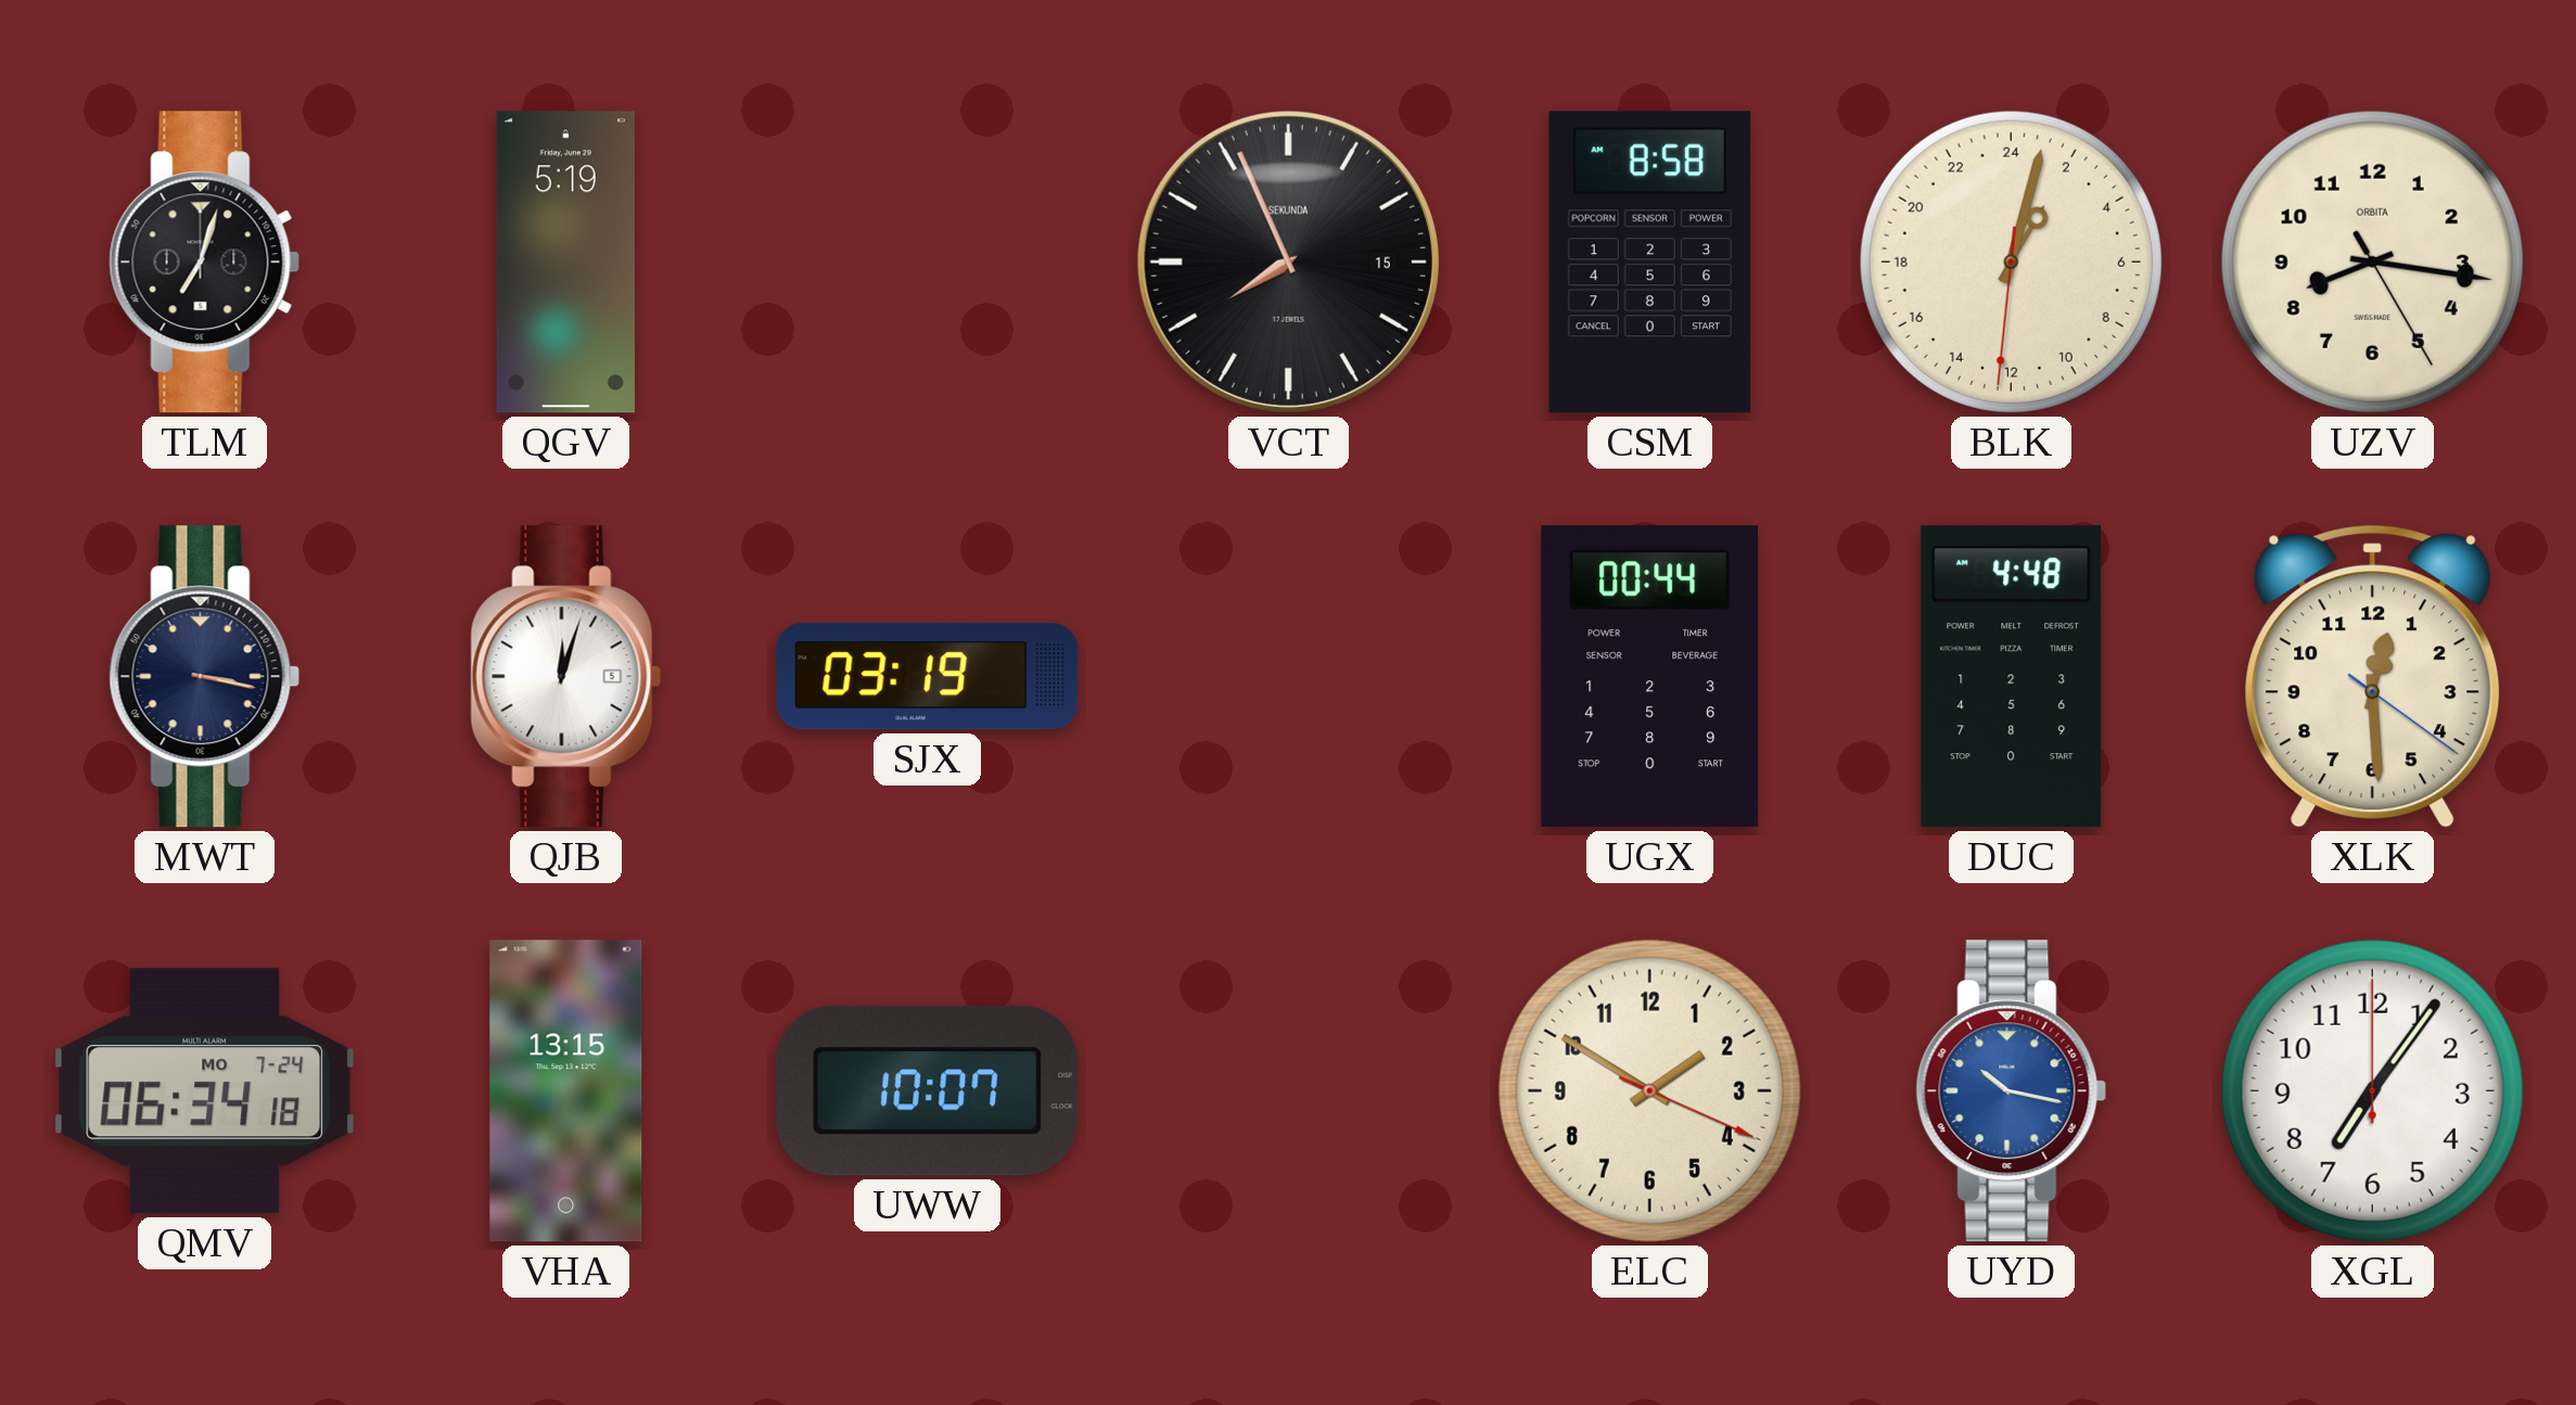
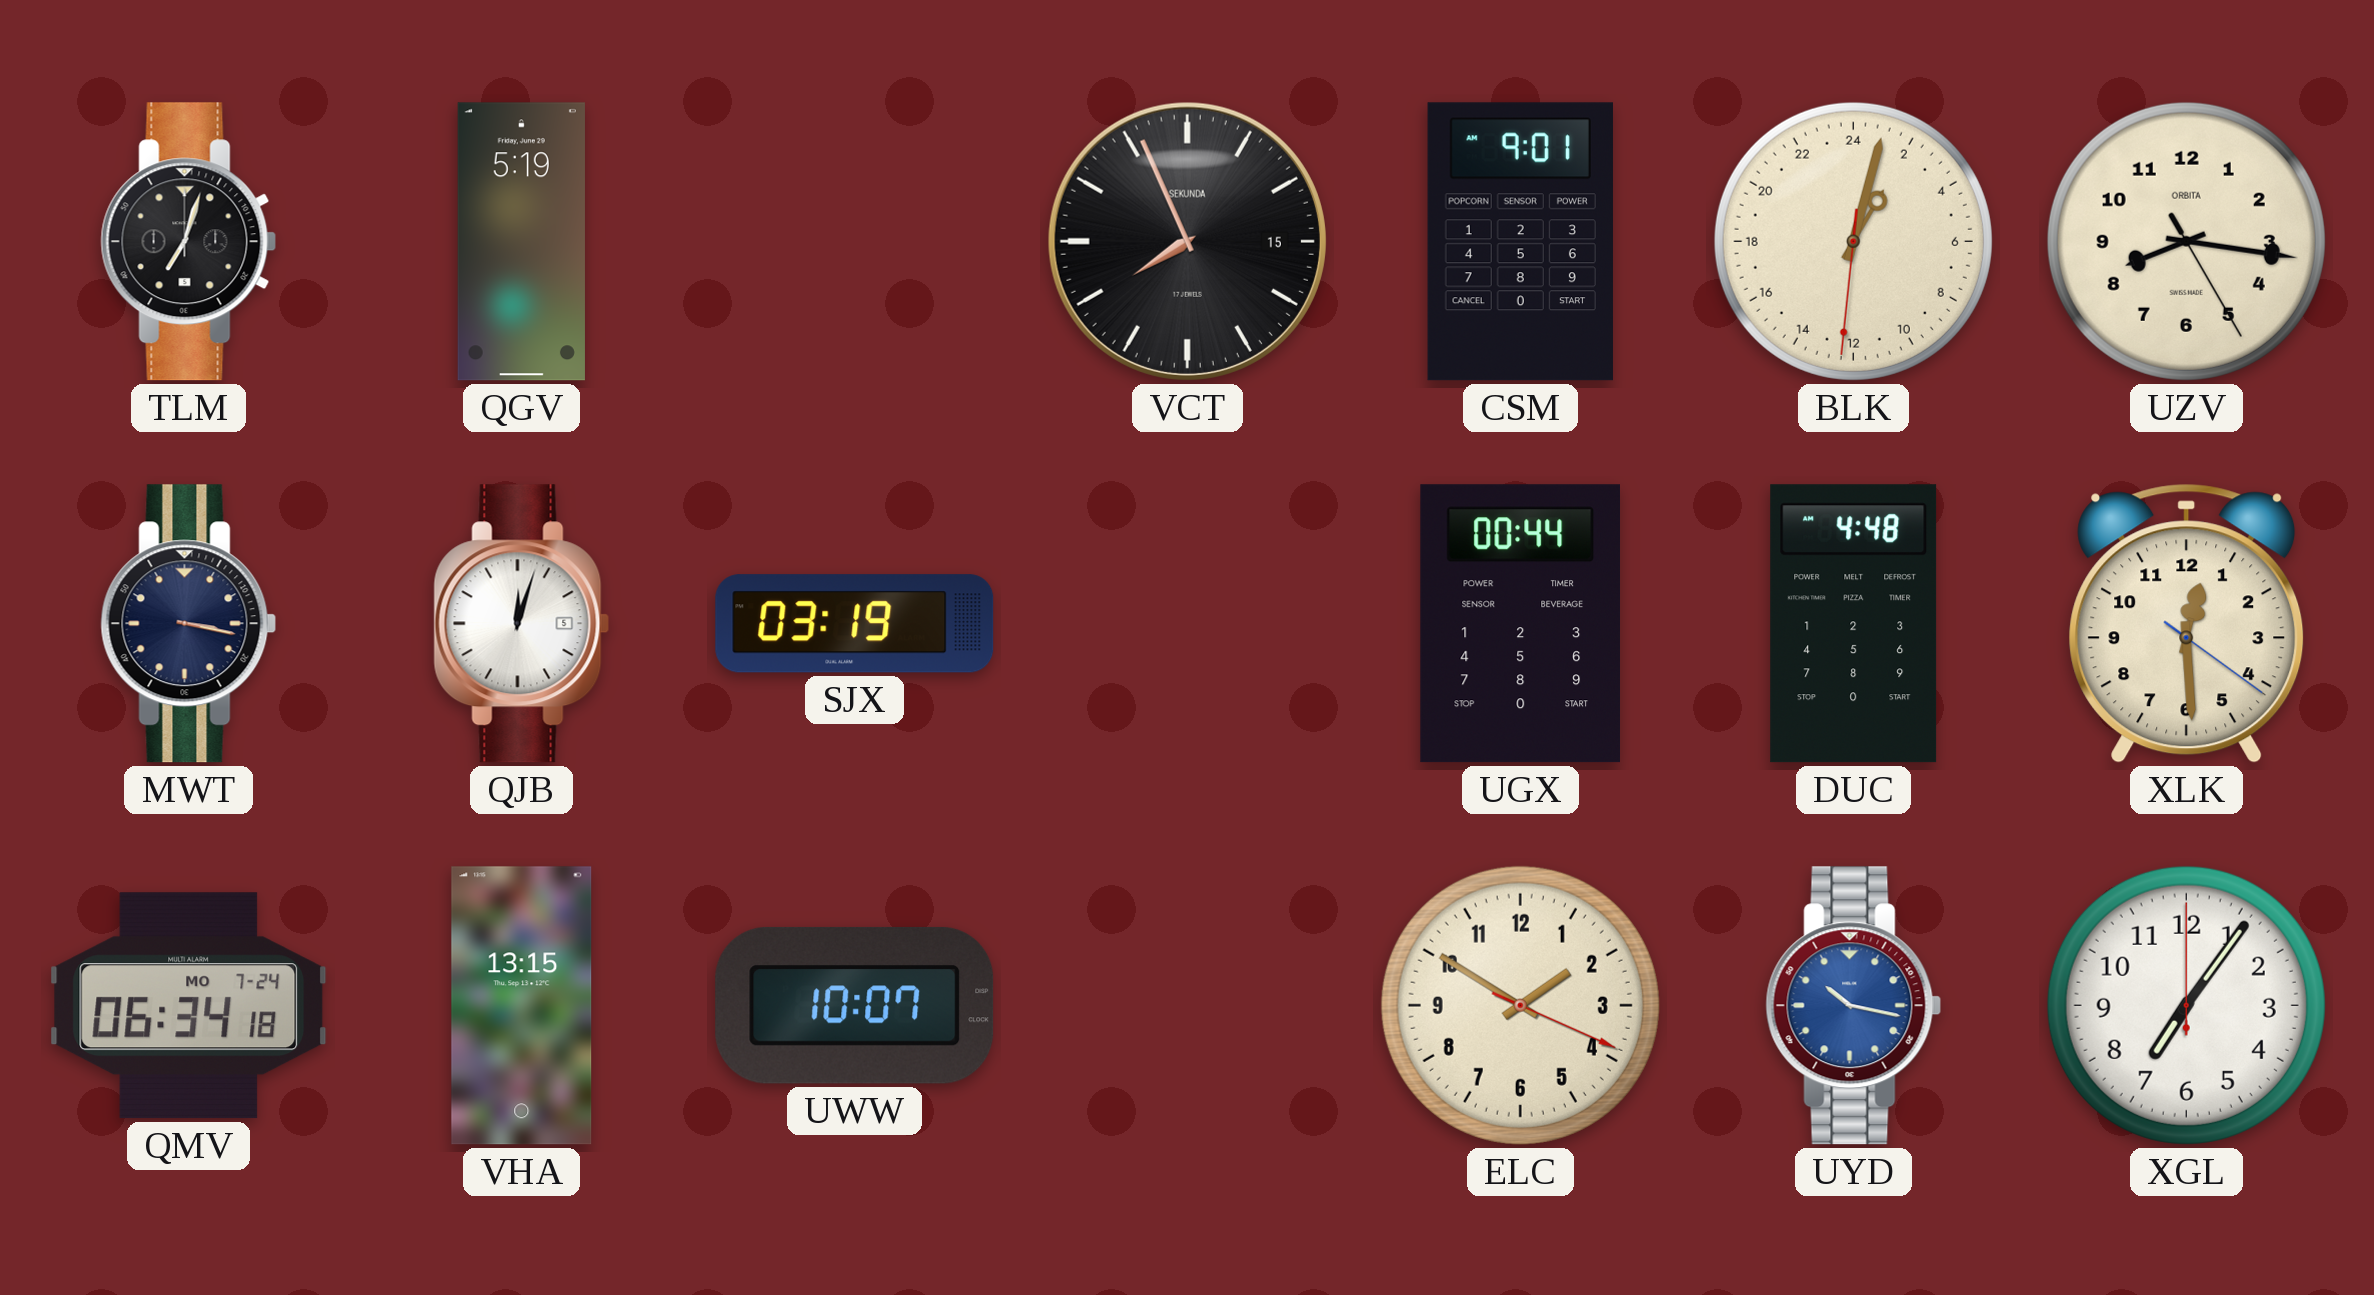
CSM: 8:58 -> 9:01 (1520, 242)
